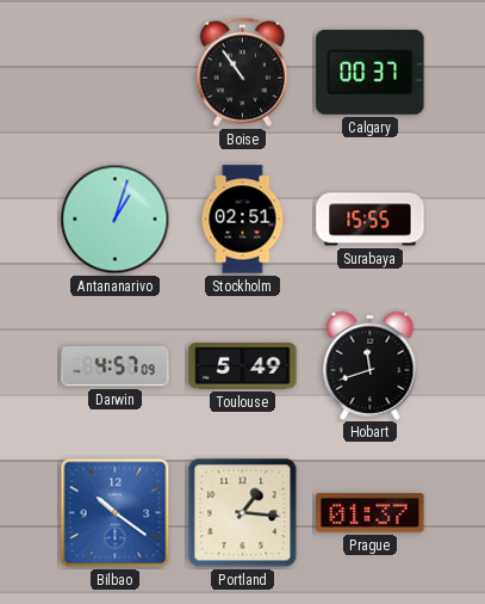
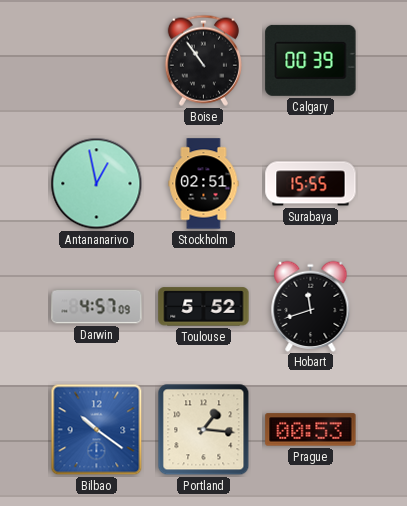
Calgary: 00:37 -> 00:39 (311, 60)
Antananarivo: 1:03 -> 12:58 (97, 184)
Toulouse: 5:49 -> 5:52 (204, 307)
Prague: 01:37 -> 00:53 (311, 430)
